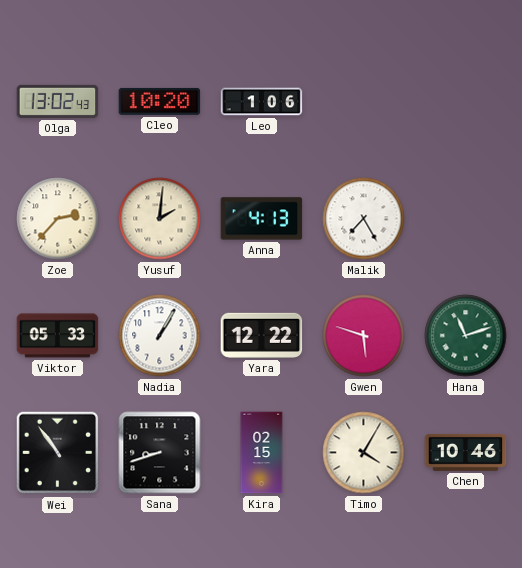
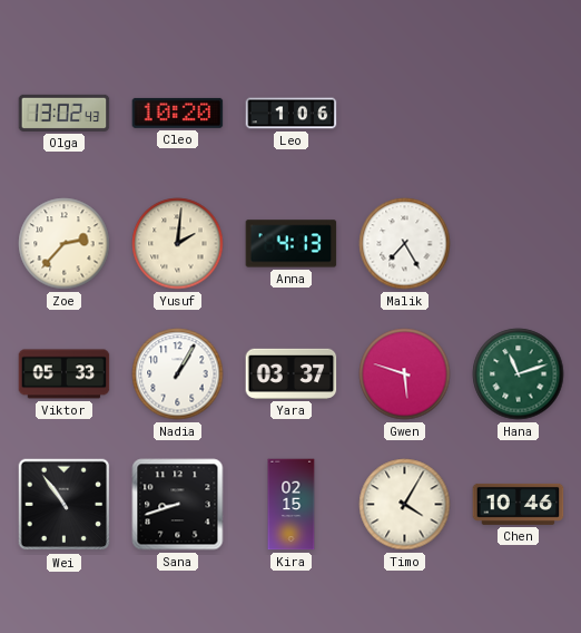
Yara: 12:22 -> 03:37 (292, 373)
